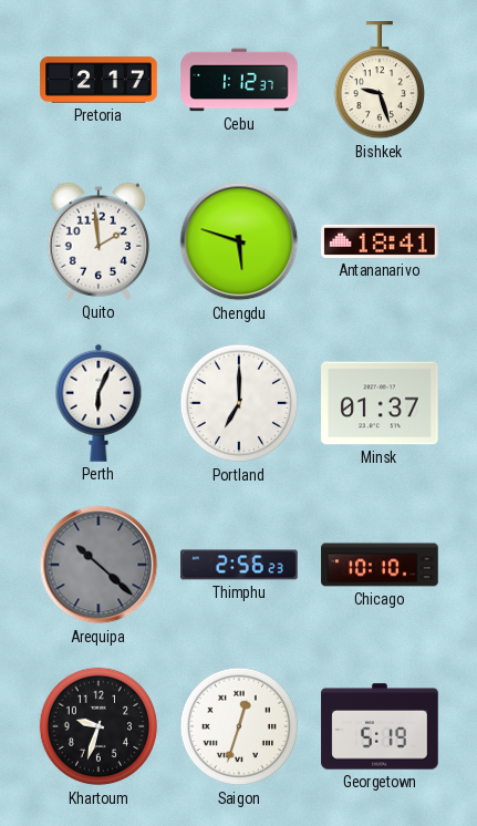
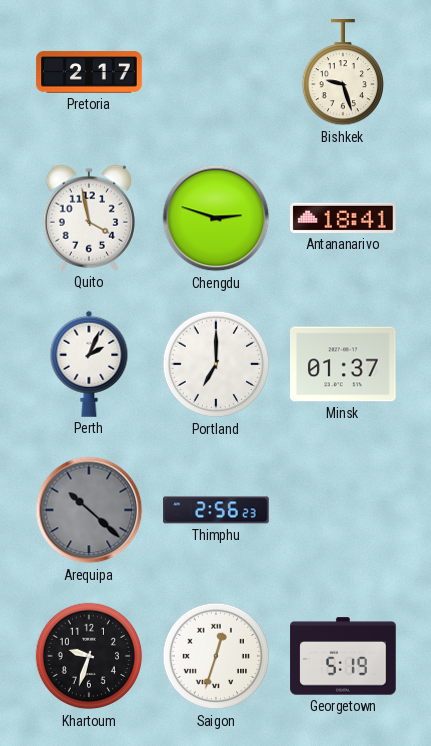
Cebu: 1:12 -> none (239, 80)
Quito: 1:59 -> 3:58 (88, 218)
Chengdu: 5:48 -> 2:48 (216, 218)
Perth: 6:04 -> 2:04 (89, 364)
Chicago: 10:10 -> none (380, 565)
